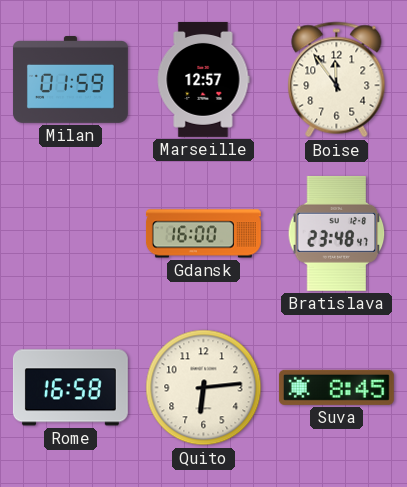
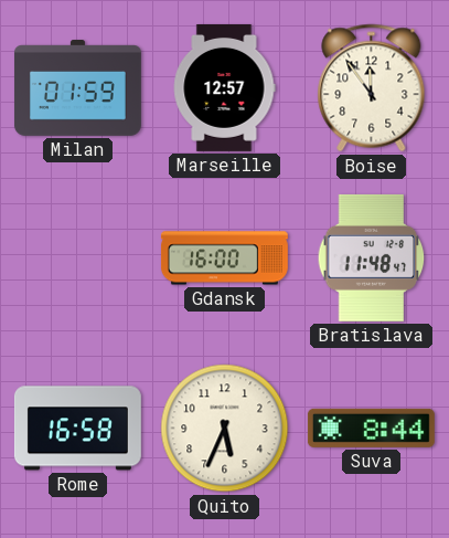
Bratislava: 23:48 -> 11:48 (372, 257)
Quito: 6:14 -> 5:34 (225, 429)
Suva: 8:45 -> 8:44 (371, 428)
